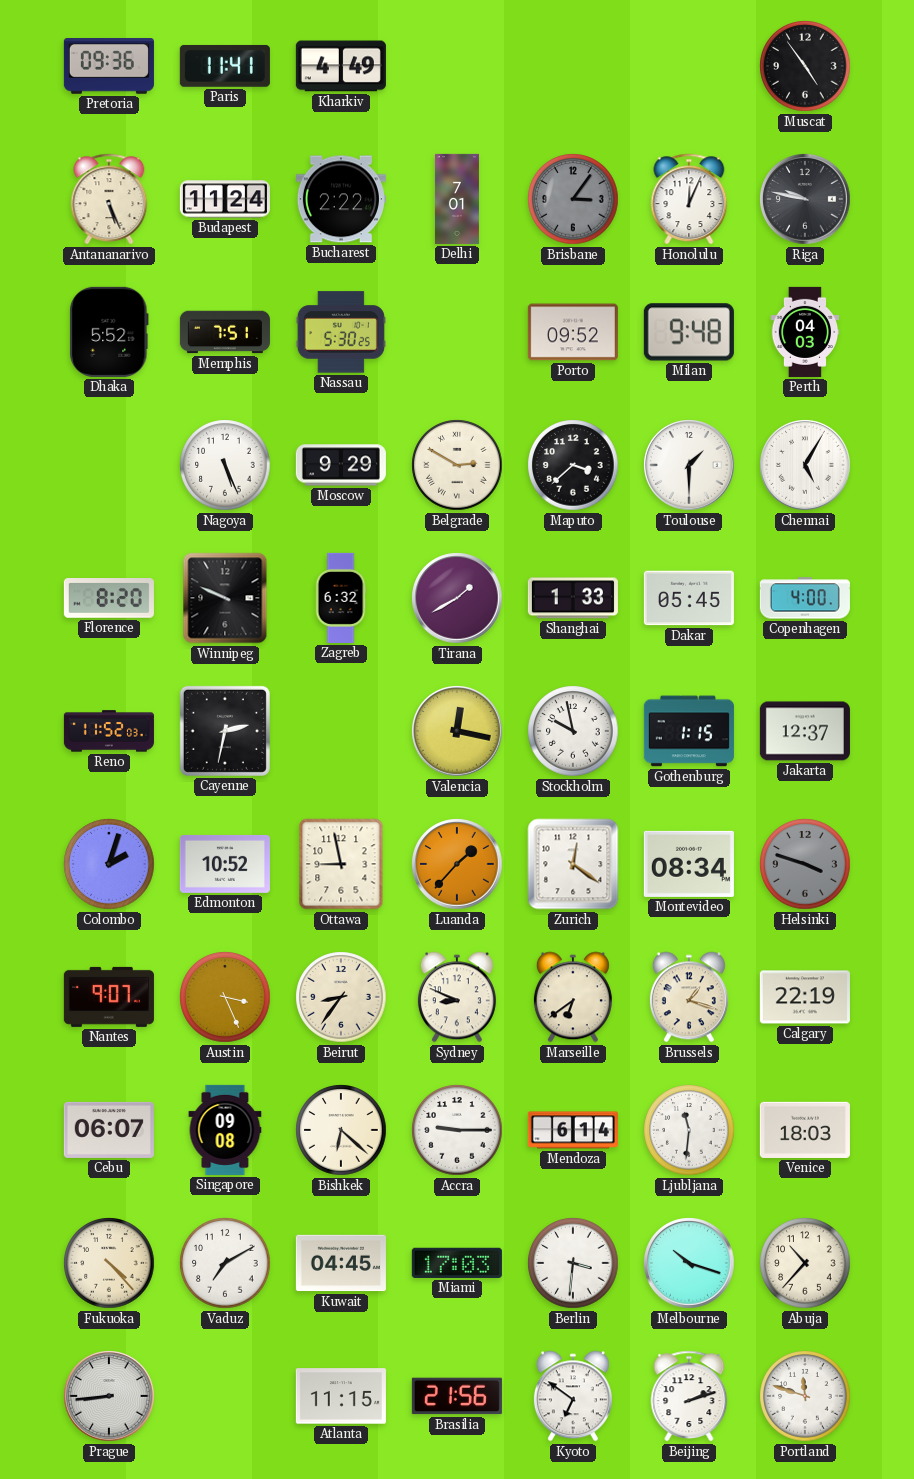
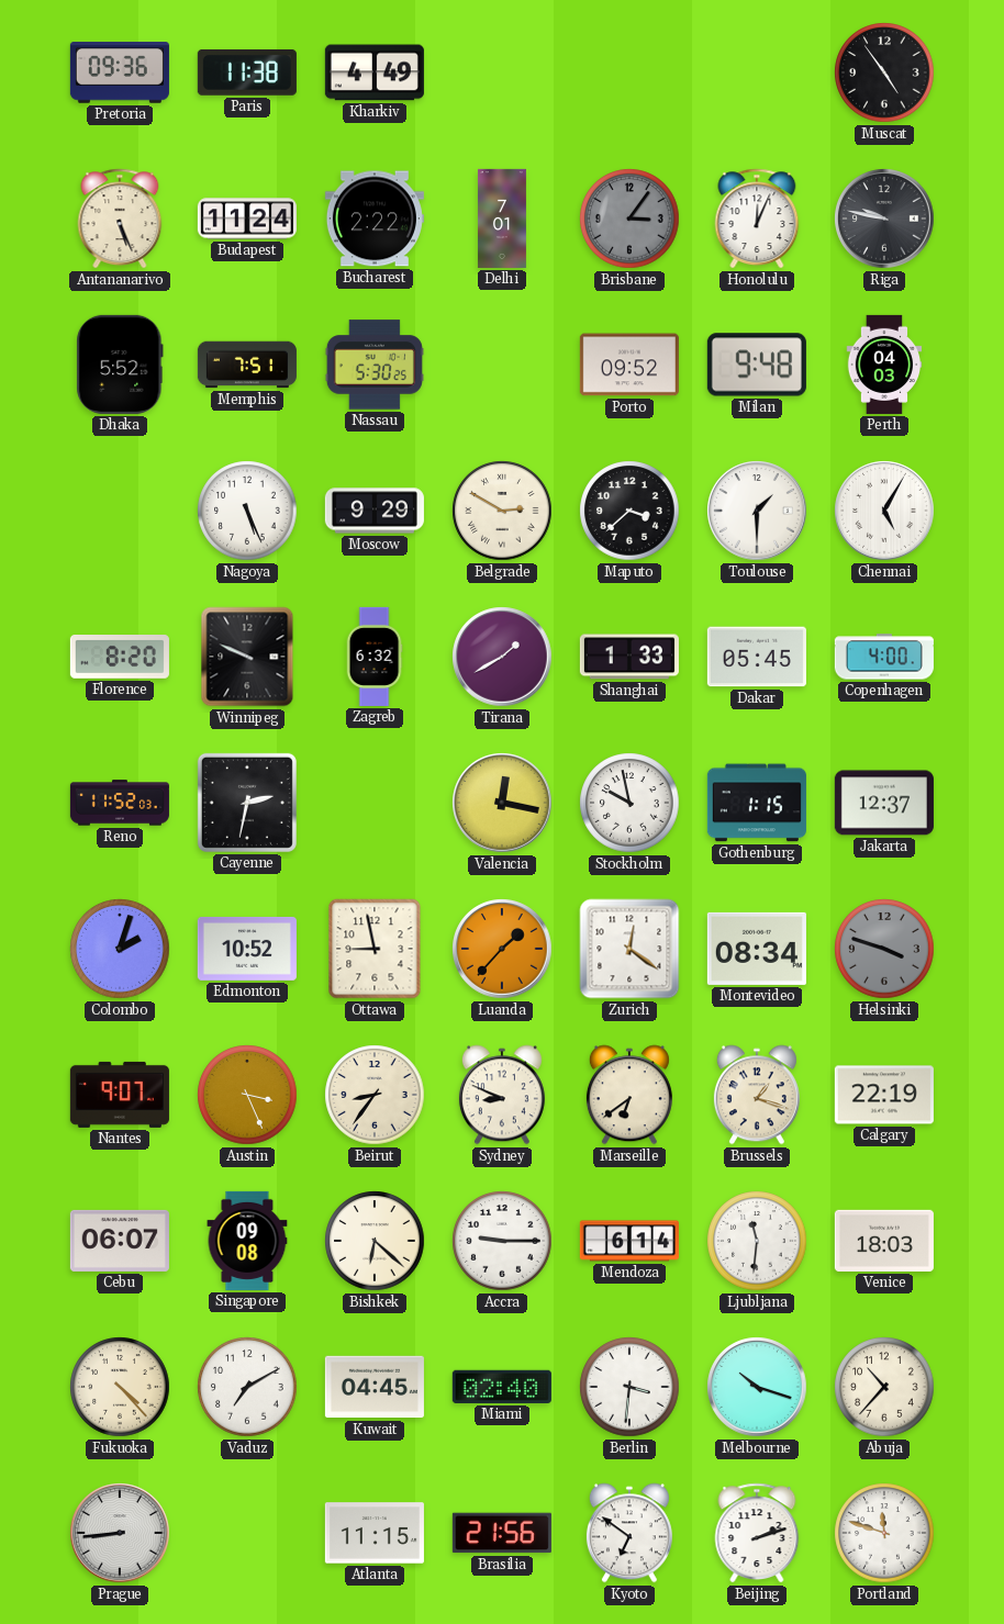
Paris: 11:41 -> 11:38 (247, 72)
Miami: 17:03 -> 02:40 (502, 1387)
